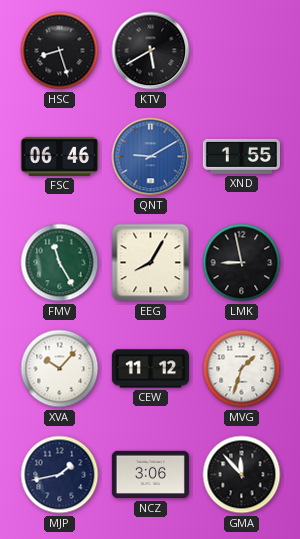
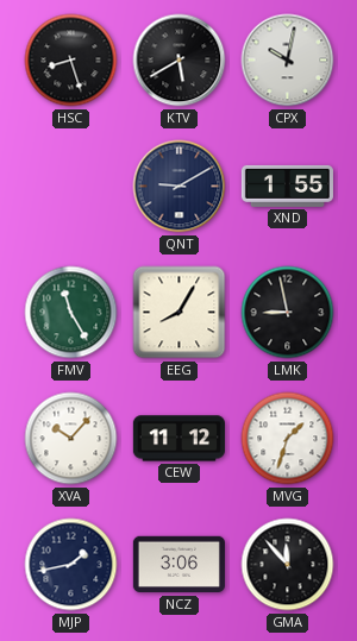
CPX: none -> 10:02 (288, 61)
FSC: 06:46 -> none (59, 156)
QNT dial: blue -> navy (180, 187)
